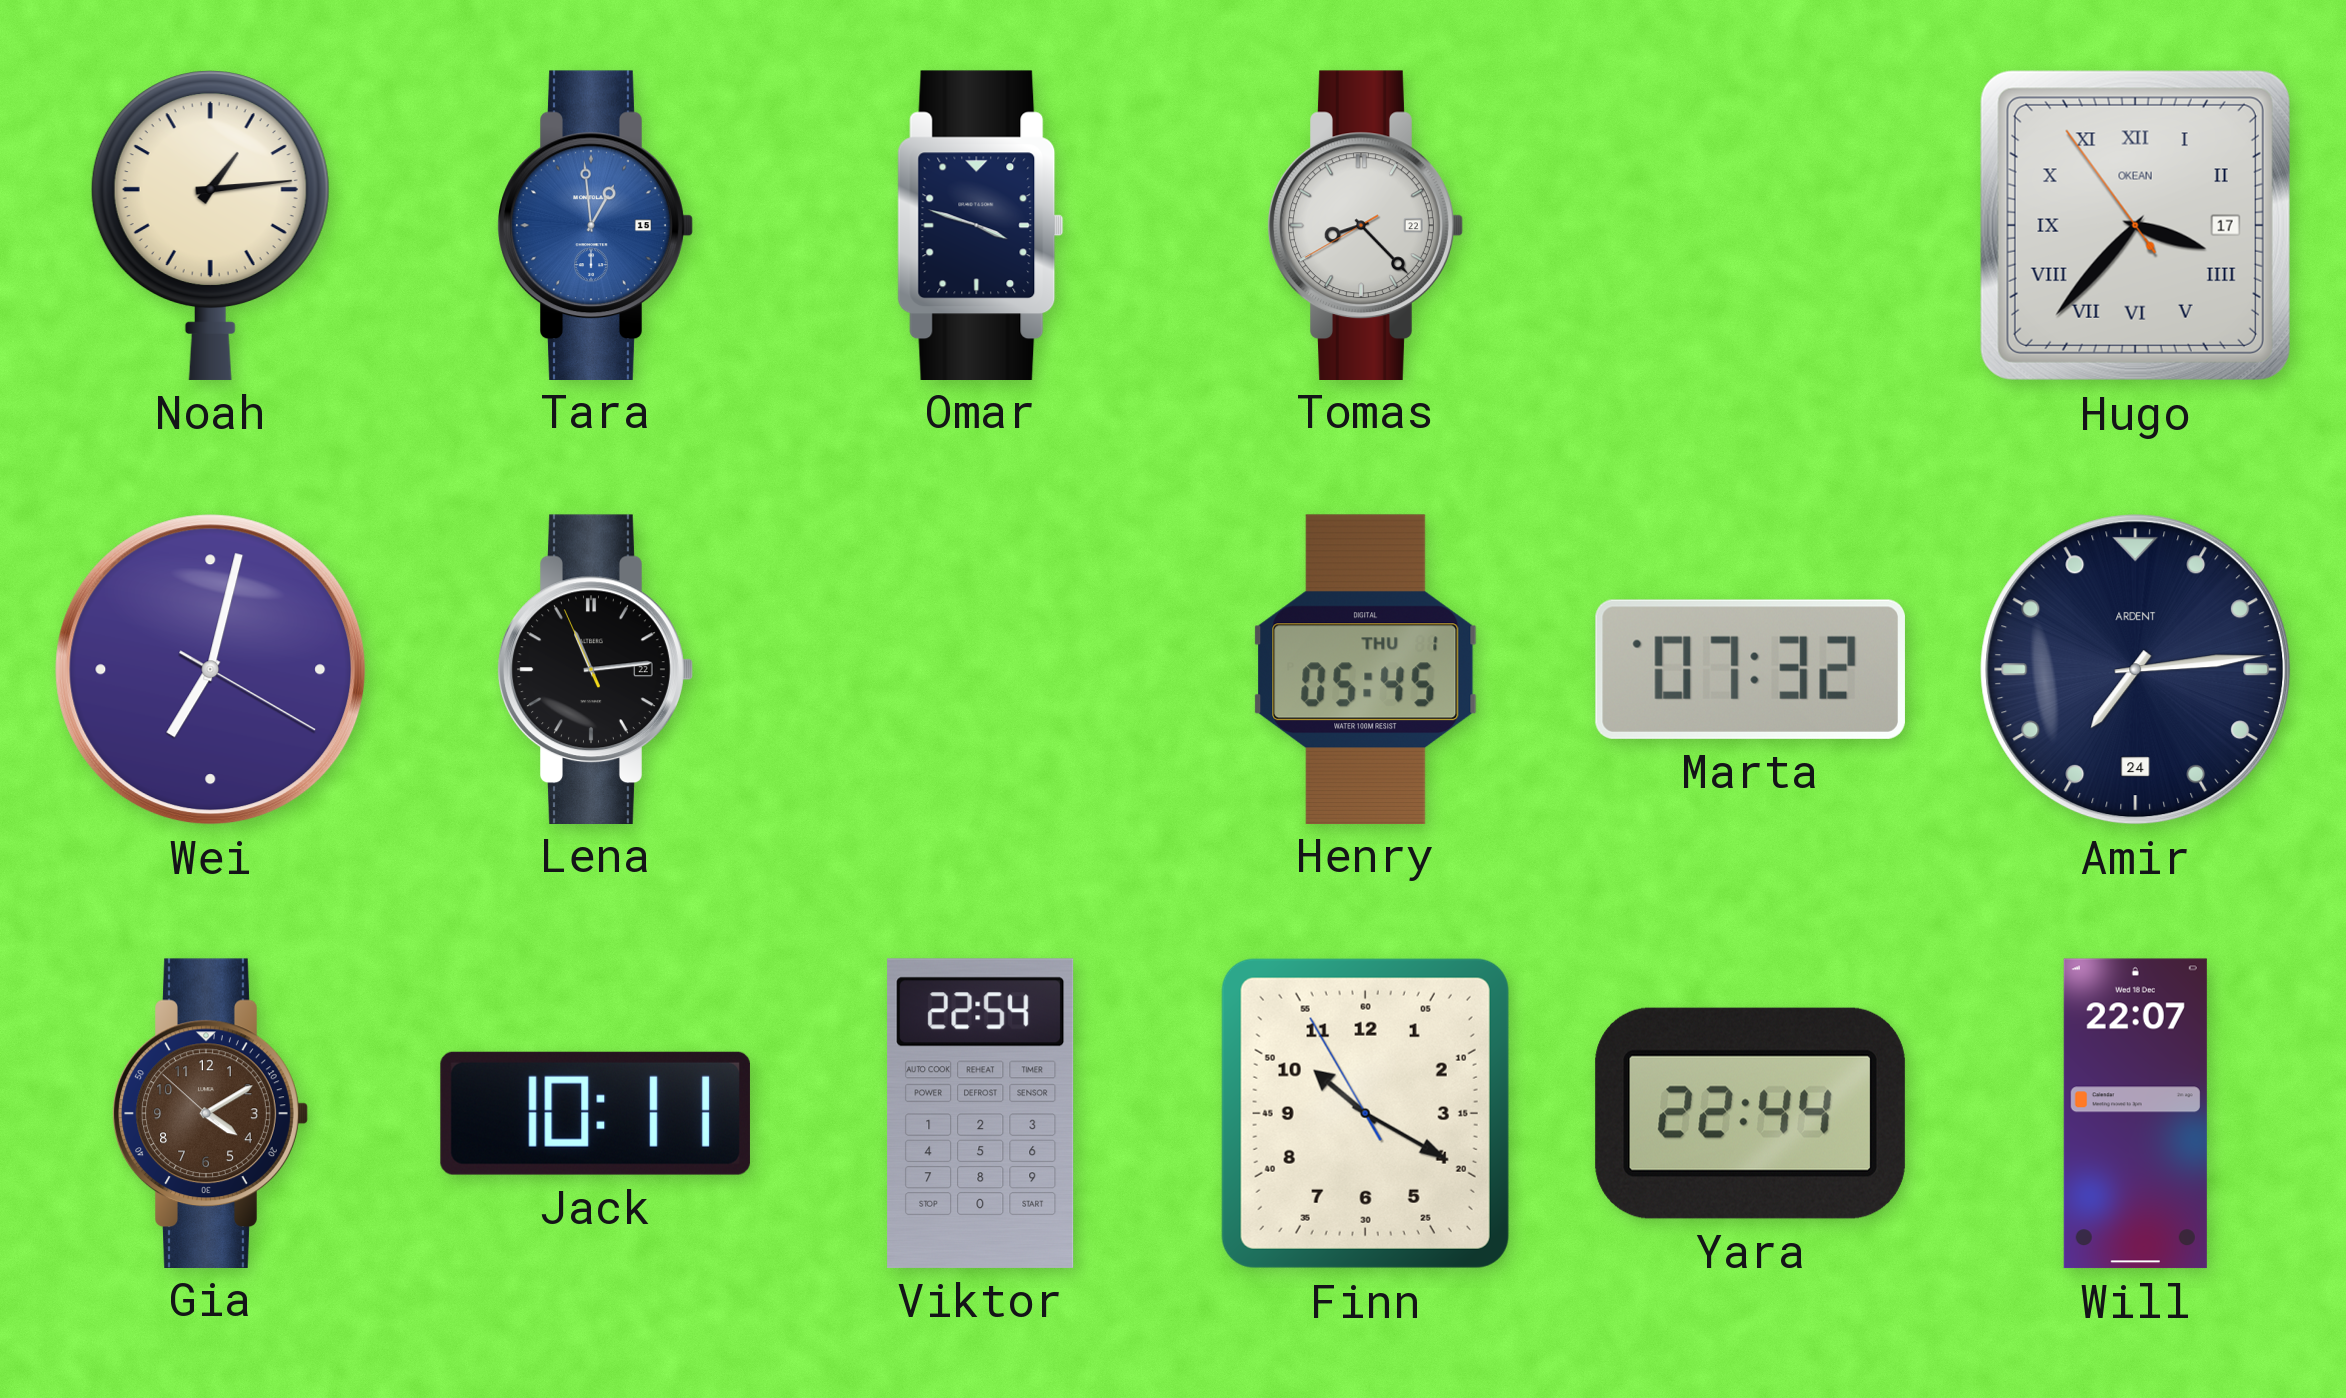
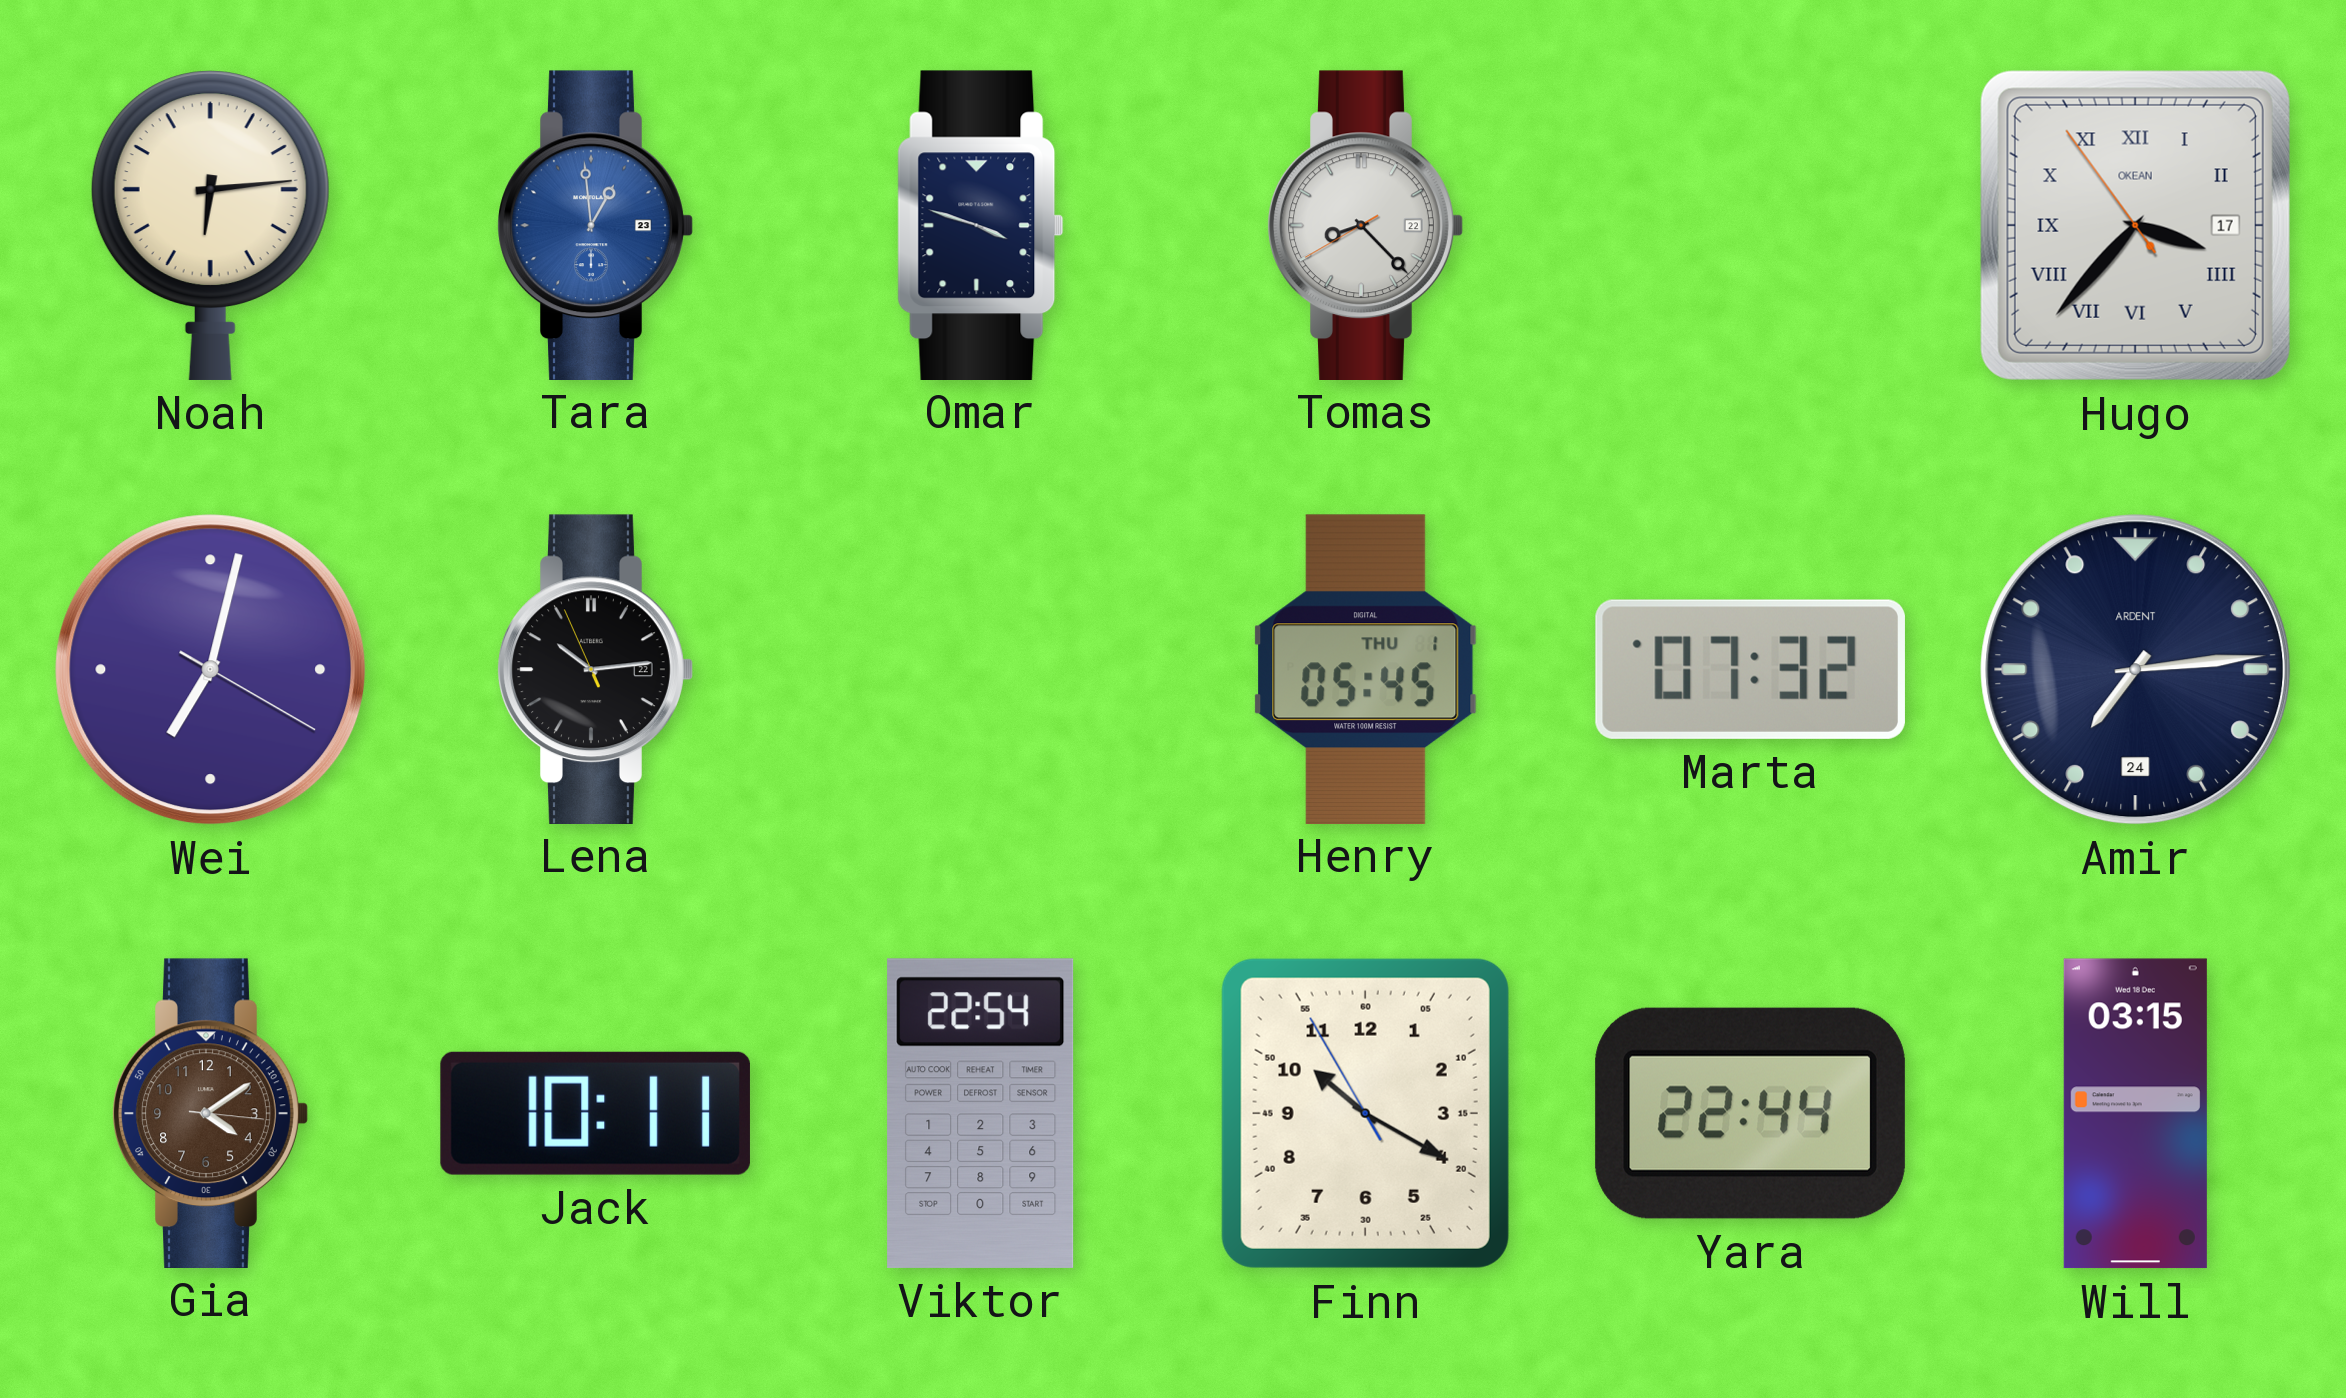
Noah: 1:14 -> 6:14 (210, 225)
Tara date: 15 -> 23 (595, 225)
Lena: 11:13 -> 10:13 (595, 669)
Gia: 4:09:52 -> 4:09:16 (210, 1113)
Will: 22:07 -> 03:15 (2135, 1114)
